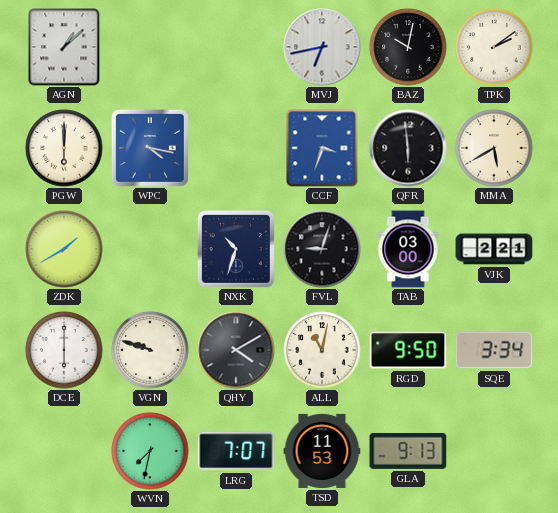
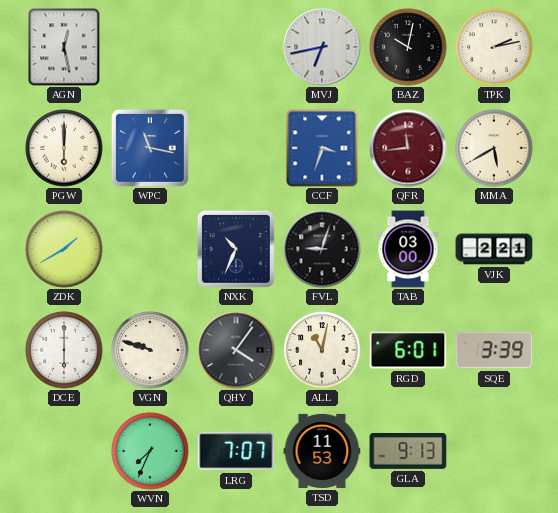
AGN: 1:08 -> 12:28 (64, 47)
TPK: 2:09 -> 2:13 (494, 47)
WPC: 4:17 -> 11:17 (150, 148)
QFR: 5:59 -> 11:44 (408, 148)
QFR dial: black -> burgundy (408, 148)
NXK: 10:33 -> 10:34 (236, 249)
QHY: 4:10 -> 4:06 (236, 350)
RGD: 9:50 -> 6:01 (408, 350)
SQE: 3:34 -> 3:39 (494, 350)
WVN: 7:32 -> 7:34 (150, 451)
